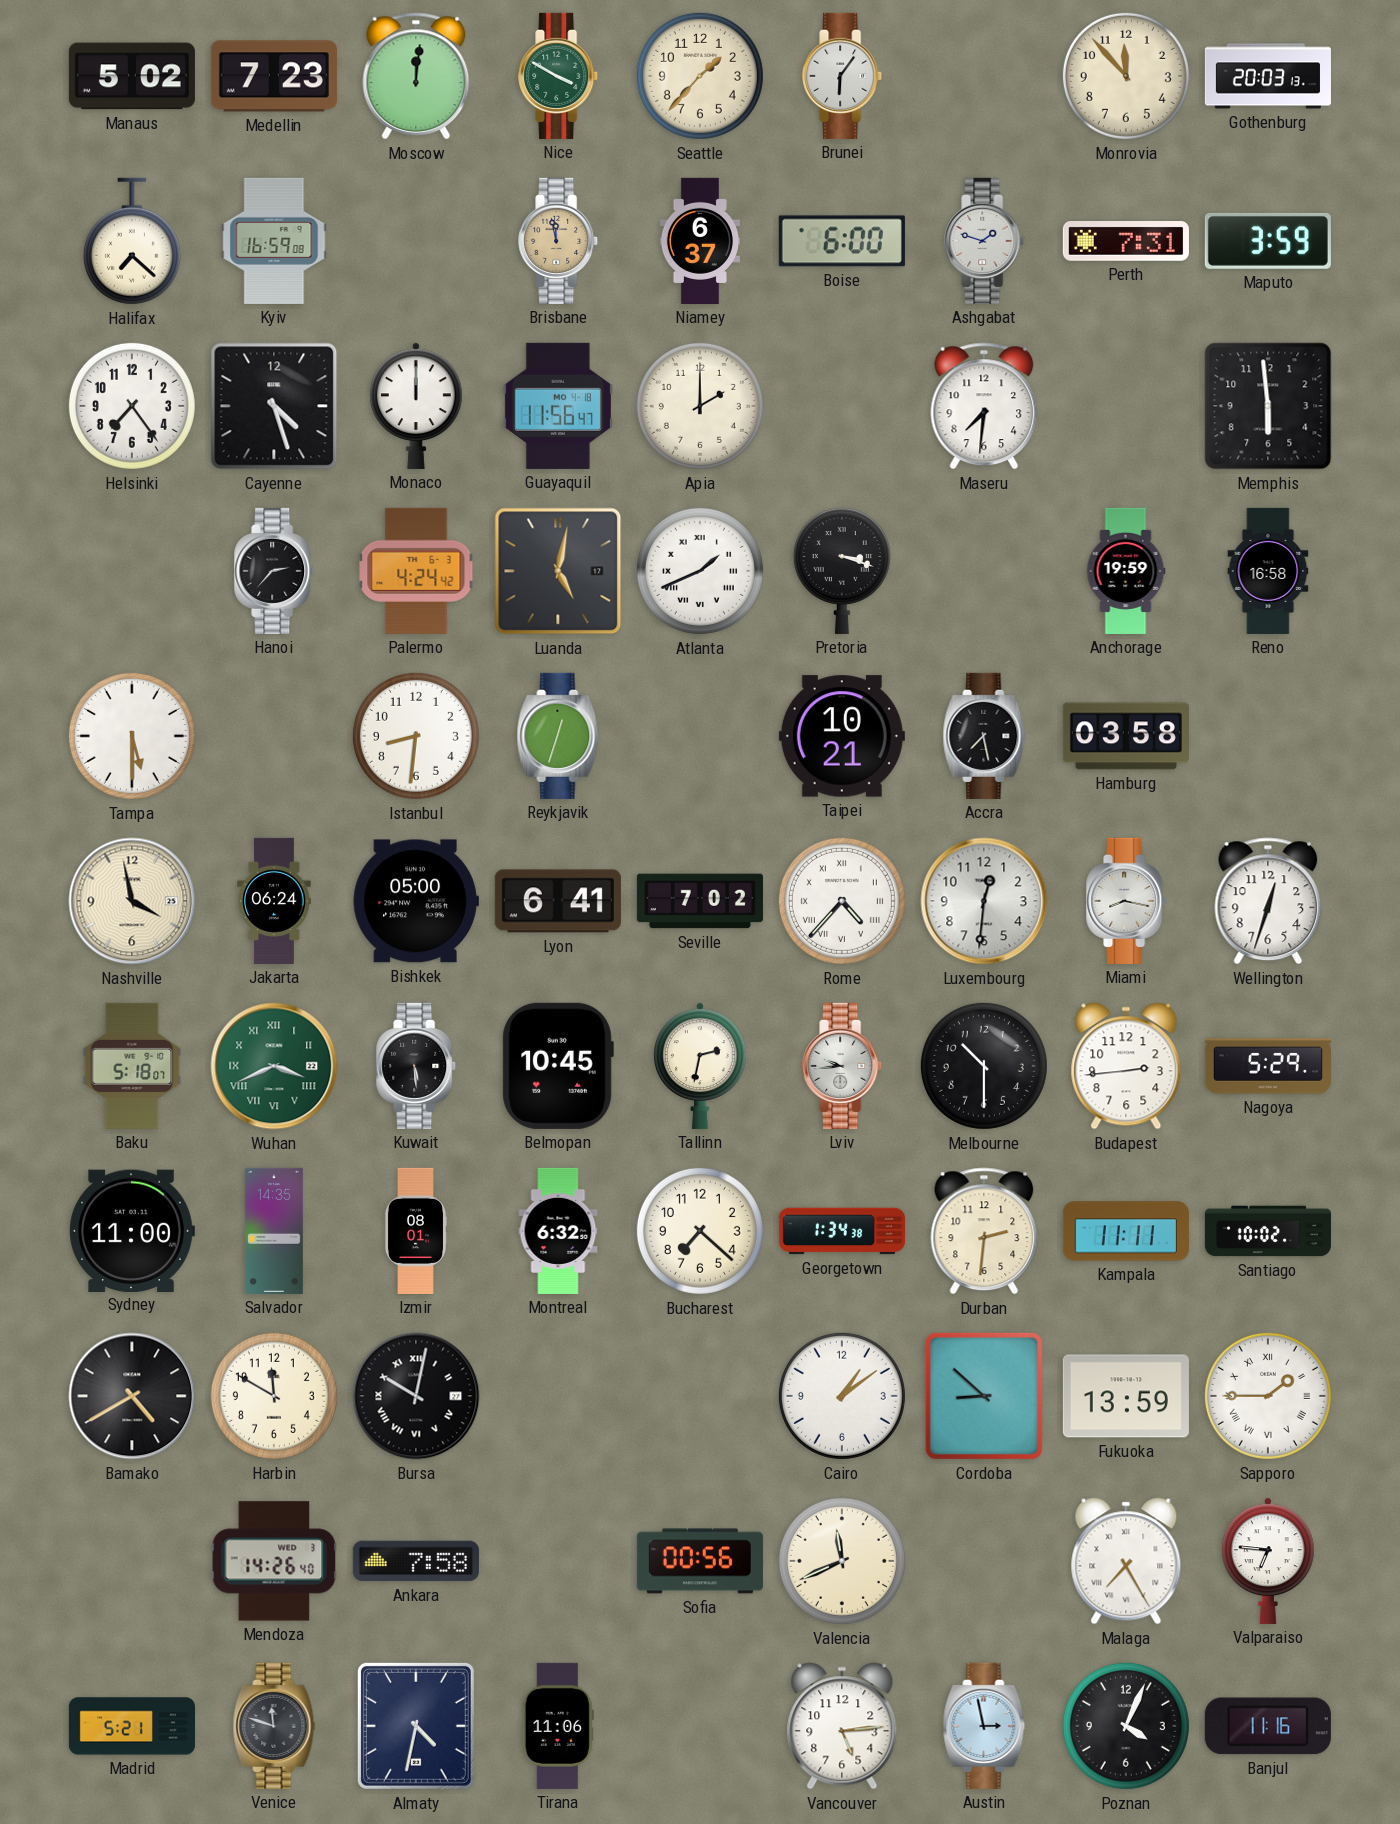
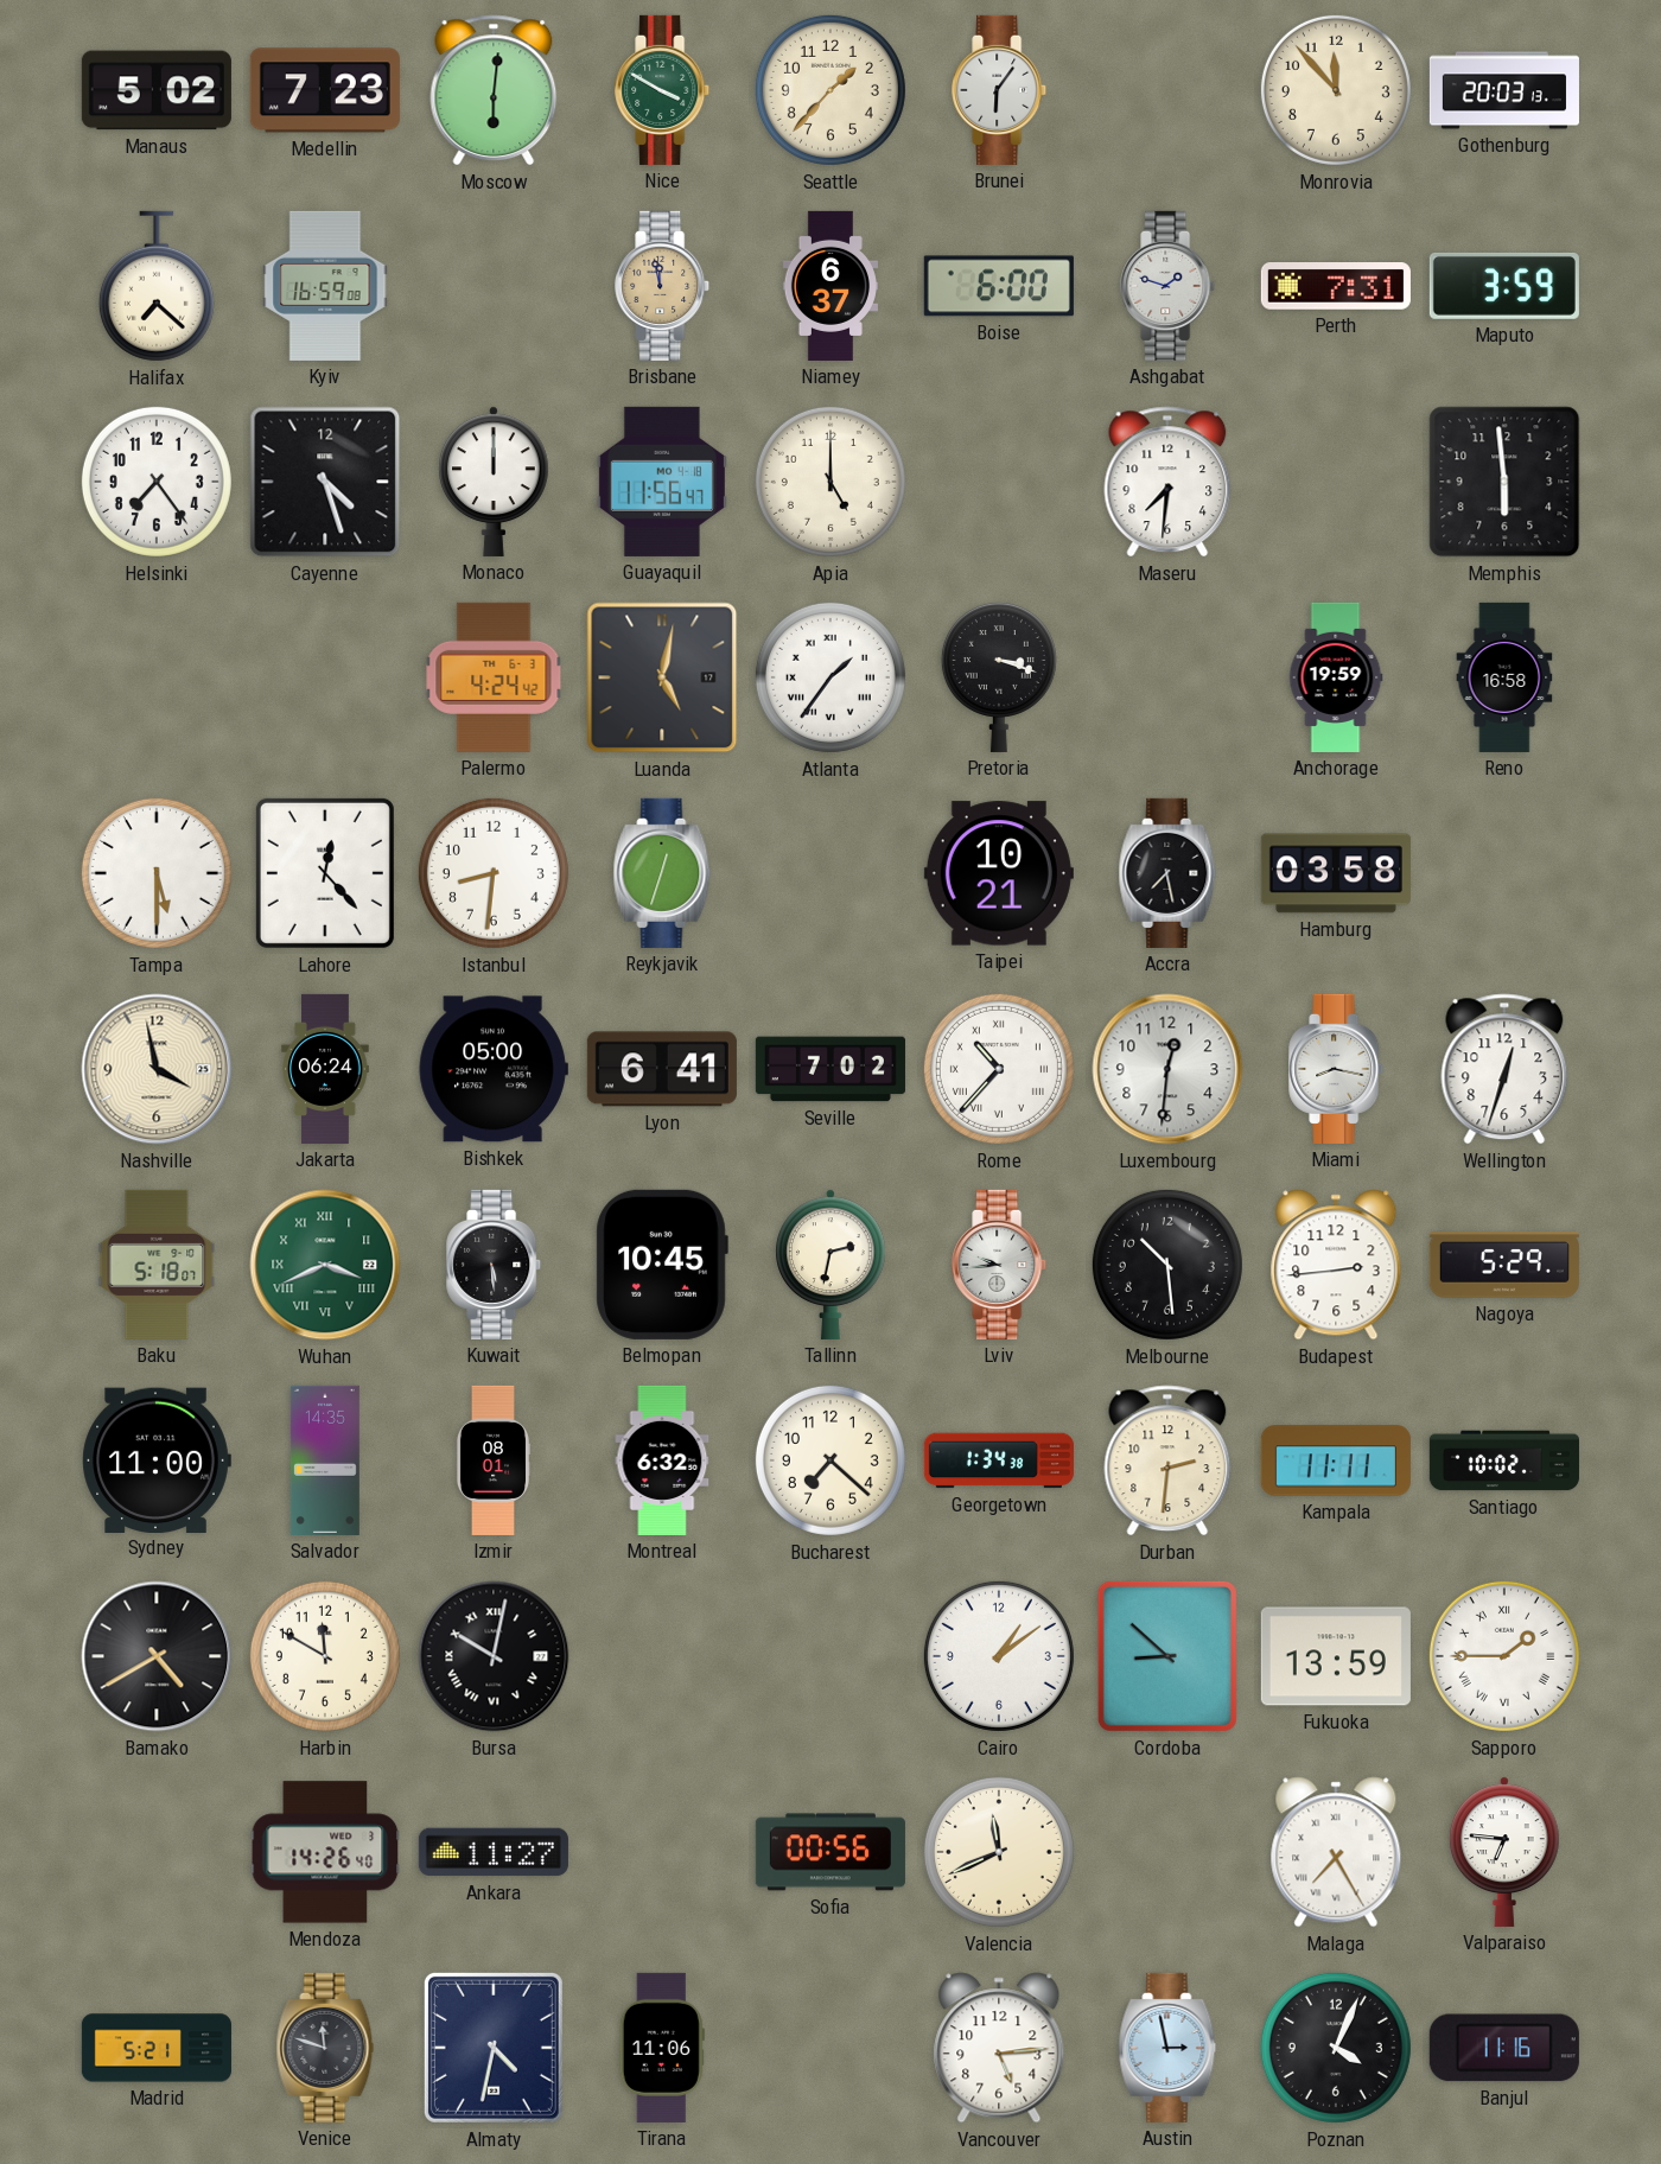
Moscow: 12:01 -> 6:01 (494, 90)
Apia: 2:00 -> 5:00 (830, 482)
Hanoi: 2:37 -> none (275, 571)
Atlanta: 1:41 -> 1:36 (830, 677)
Lahore: none -> 12:23 (325, 873)
Rome: 4:37 -> 10:37 (999, 1069)
Melbourne: 10:30 -> 10:29 (1167, 1265)
Ankara: 7:58 -> 11:27 (494, 1852)
